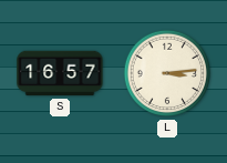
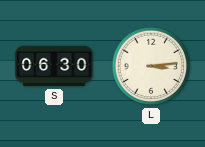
S: 16:57 -> 06:30 (54, 66)
